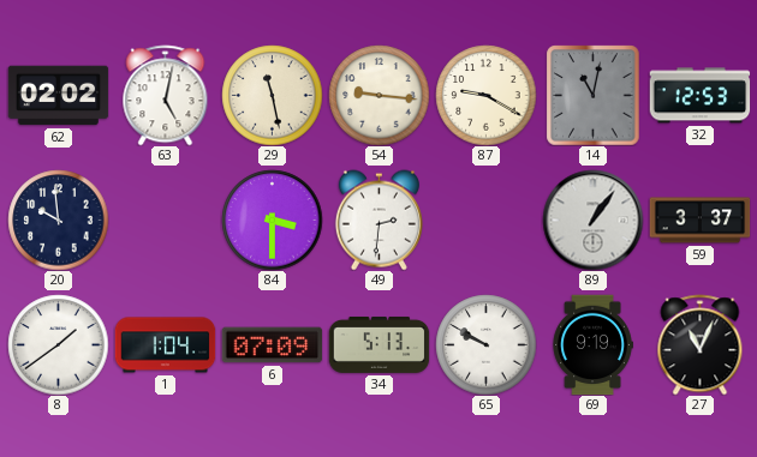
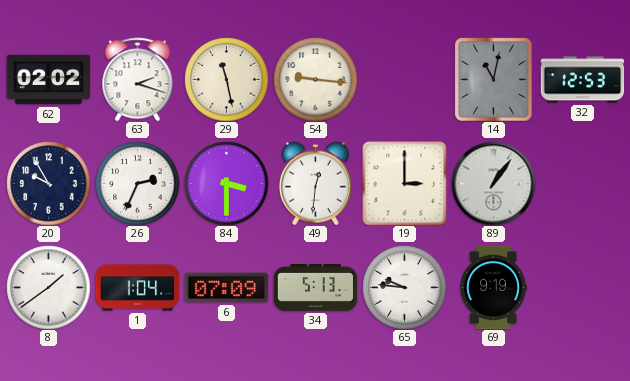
63: 5:02 -> 2:18 (138, 79)
87: 9:20 -> none (485, 95)
20: 9:59 -> 9:55 (48, 183)
26: none -> 2:34 (137, 183)
49: 2:31 -> 12:31 (315, 183)
19: none -> 3:00 (404, 183)
59: 3:37 -> none (699, 221)
65: 9:50 -> 9:46 (404, 287)
27: 11:04 -> none (701, 344)
